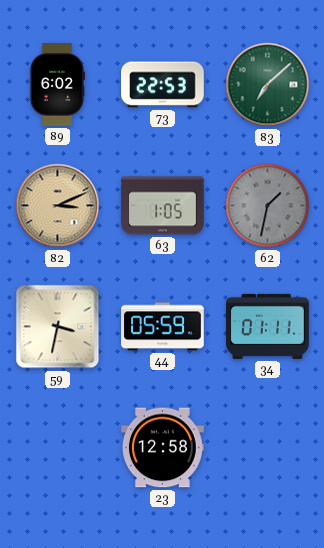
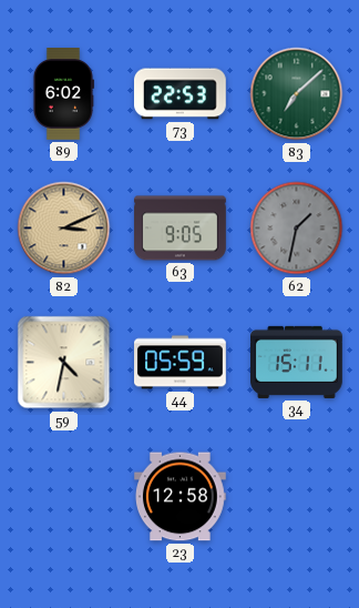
63: 1:05 -> 9:05 (181, 229)
59: 3:32 -> 4:32 (64, 363)
34: 01:11 -> 15:11 (297, 362)
